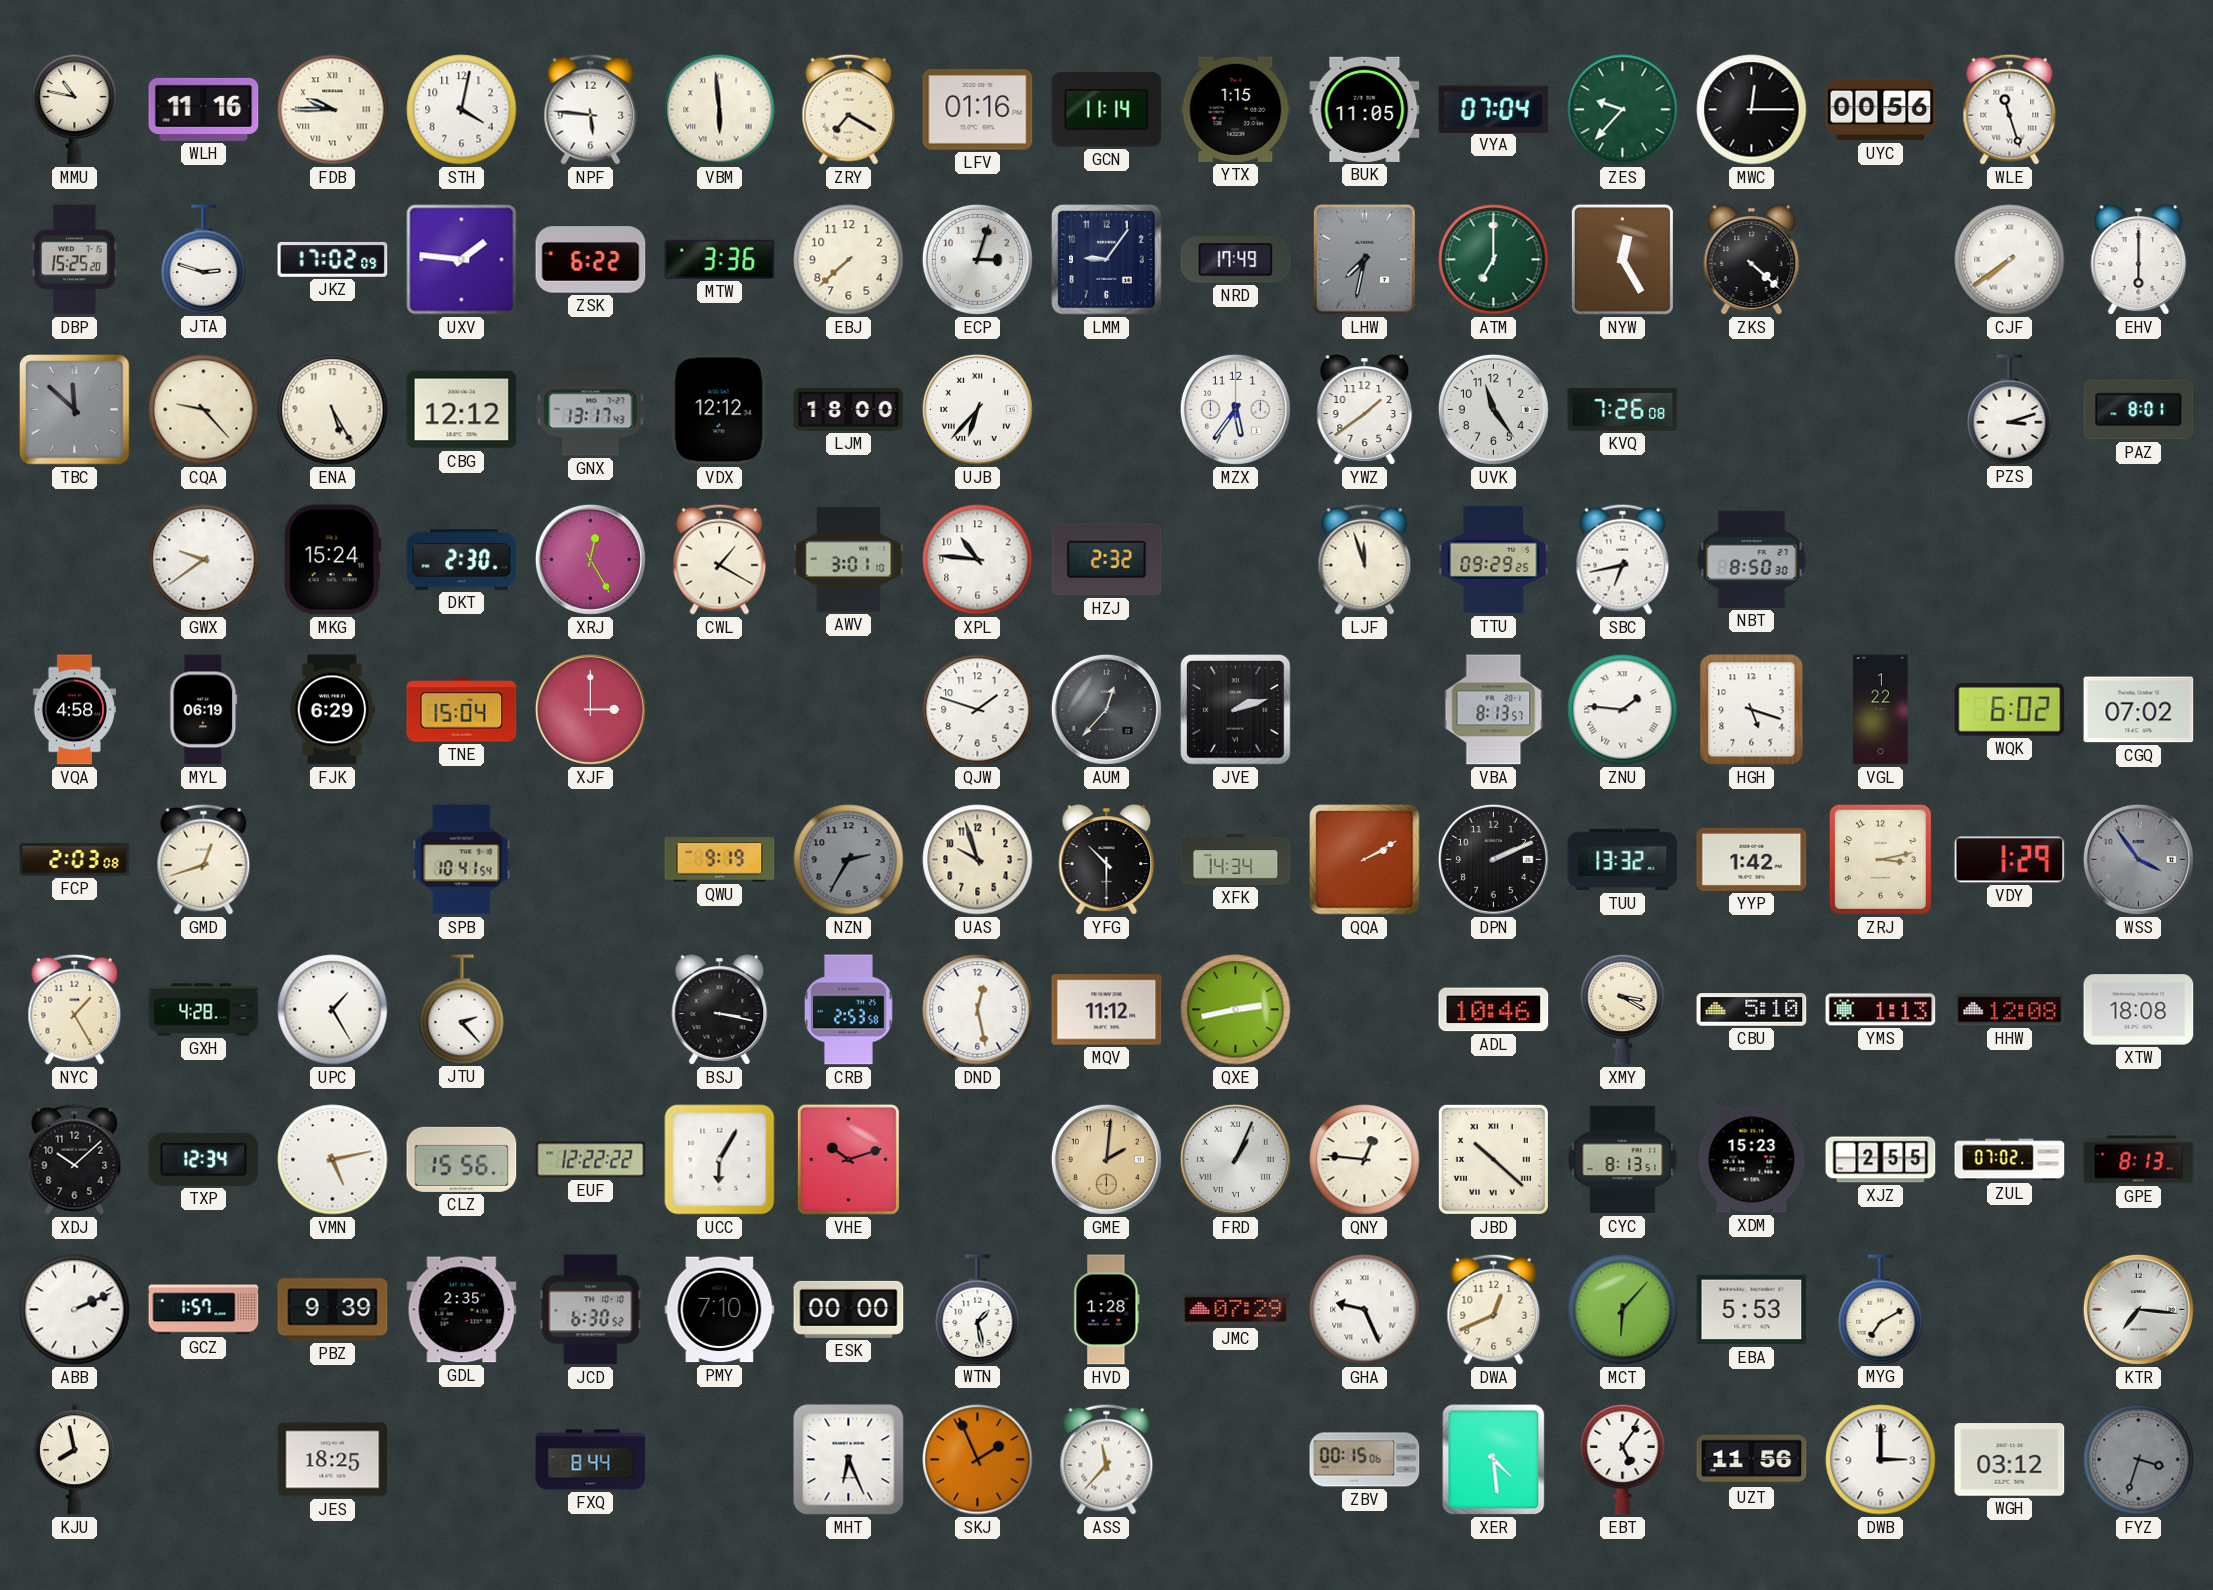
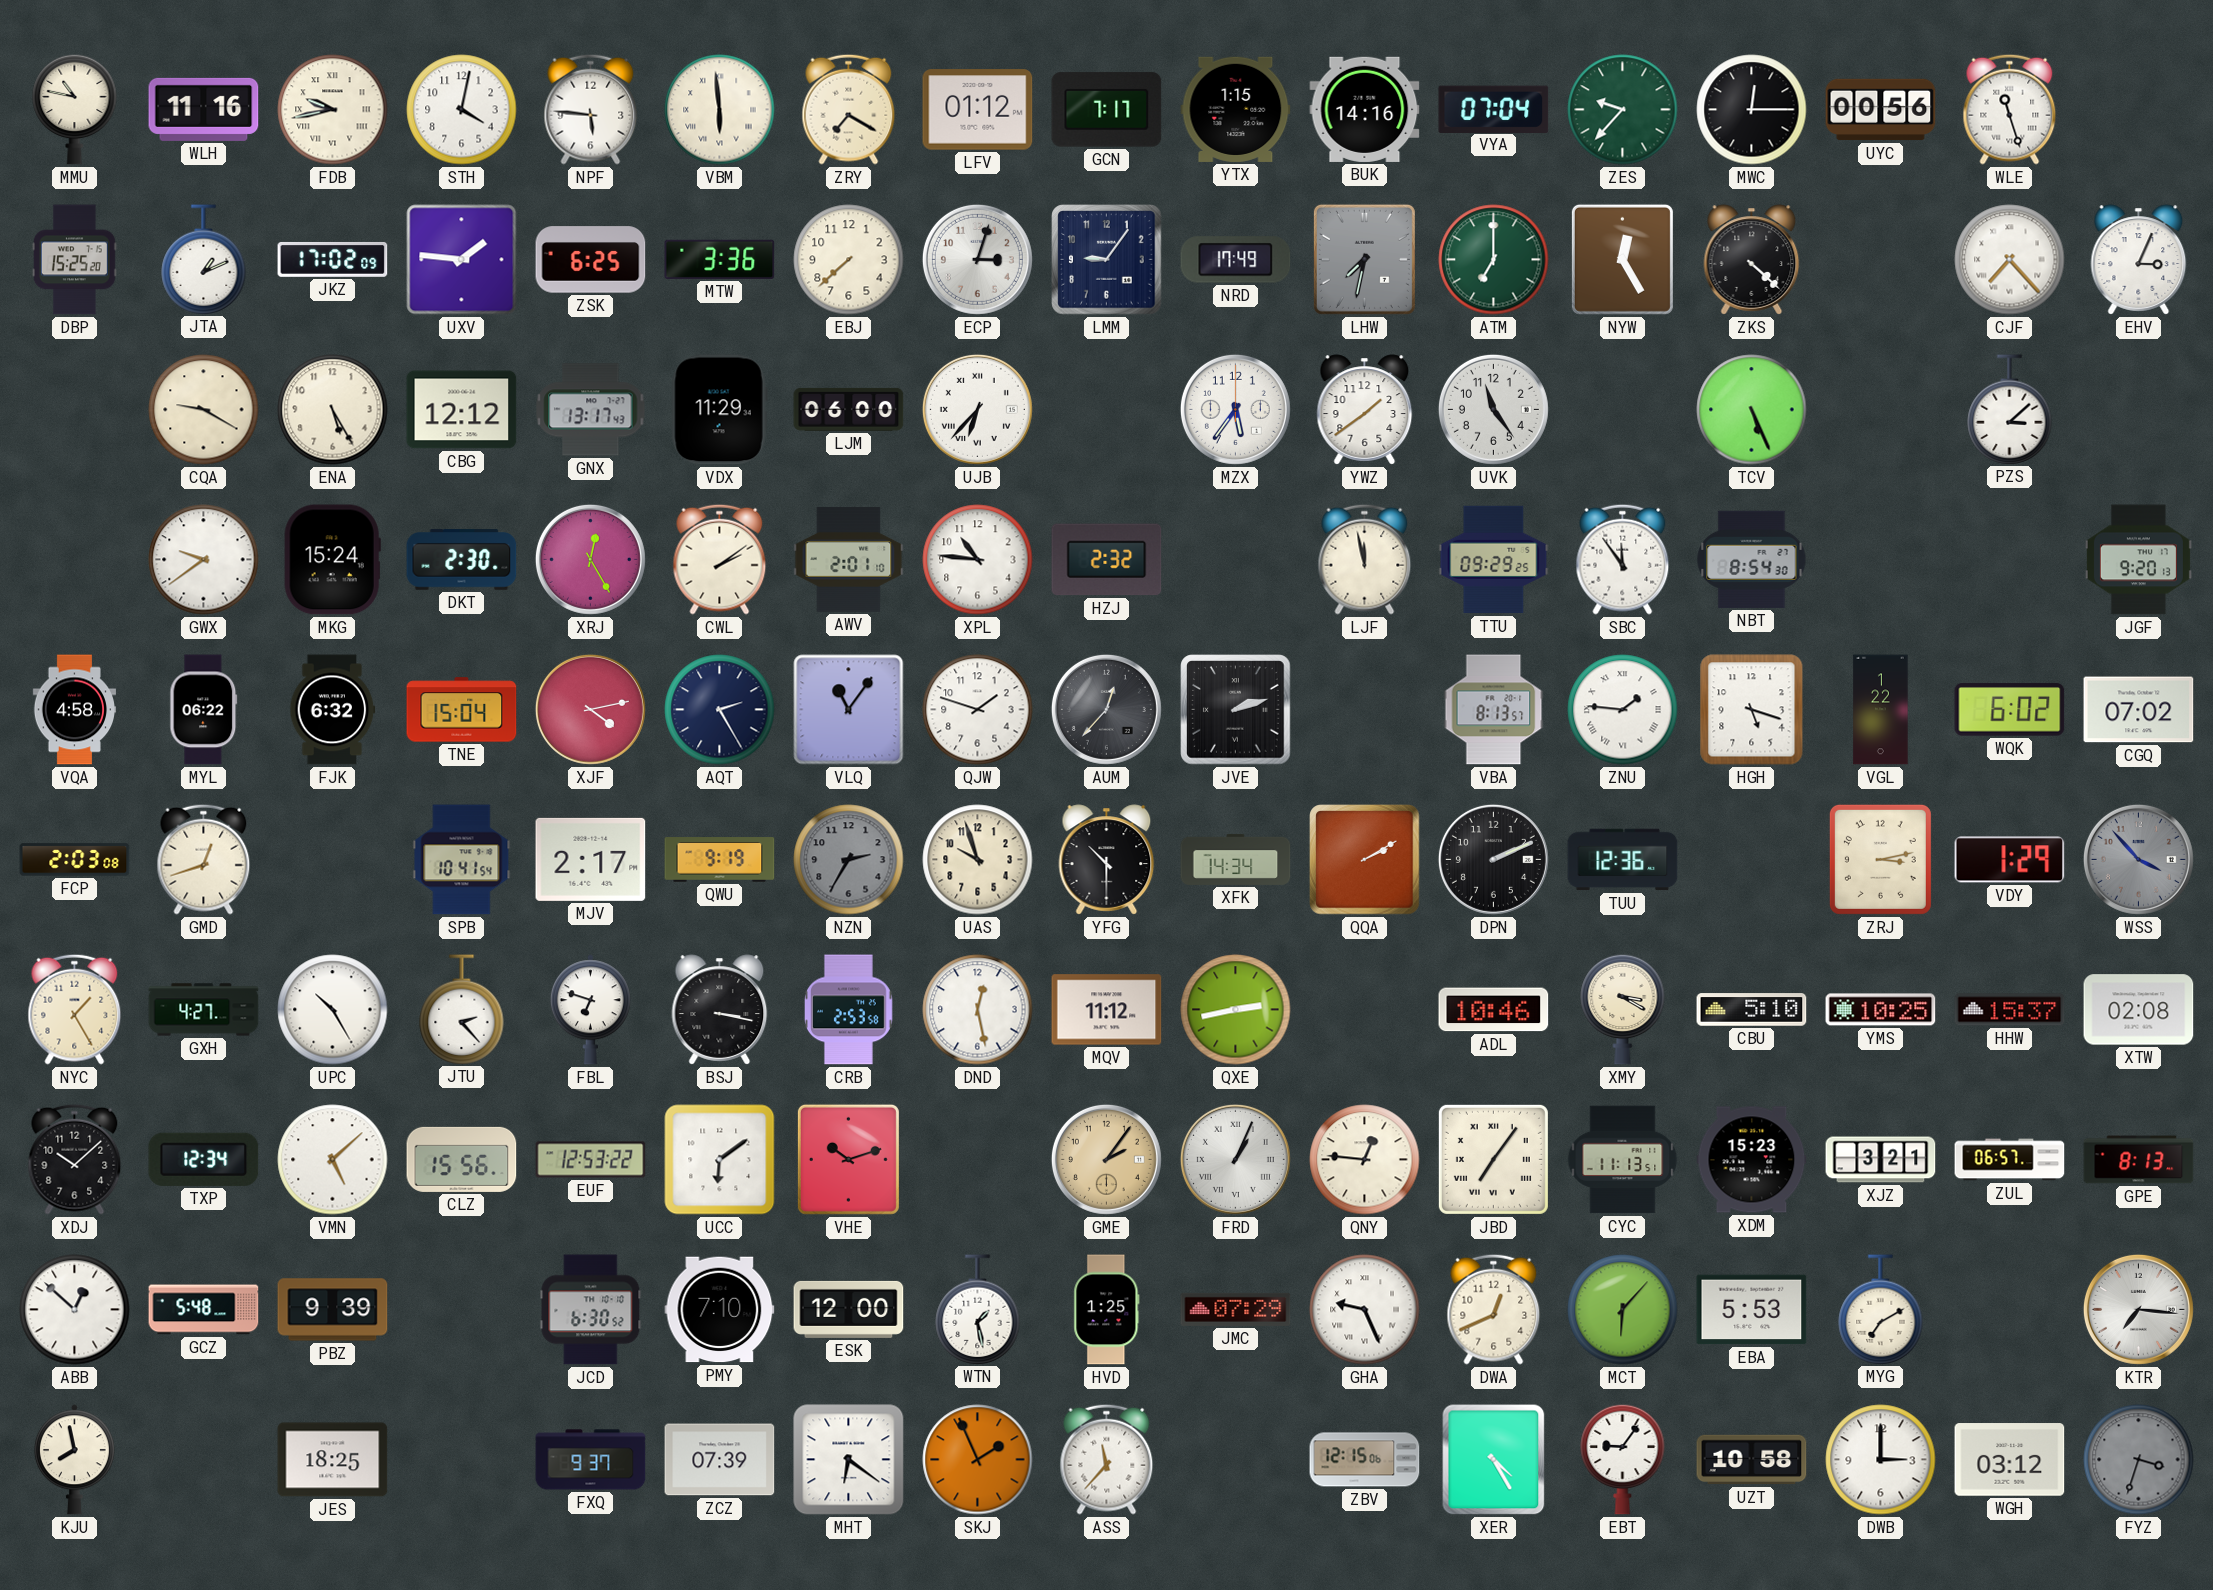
FDB: 9:45 -> 9:43 (333, 110)
LFV: 01:16 -> 01:12 (978, 110)
GCN: 11:14 -> 7:17 (1107, 110)
BUK: 11:05 -> 14:16 (1365, 109)
JTA: 2:48 -> 1:11 (204, 259)
ZSK: 6:22 -> 6:25 (591, 260)
CJF: 7:39 -> 7:23 (2010, 260)
EHV: 6:00 -> 3:04 (2139, 260)
TBC: 11:52 -> none (75, 410)
CQA: 9:23 -> 9:20 (204, 410)
VDX: 12:12 -> 11:29 (719, 410)
LJM: 18:00 -> 06:00 (849, 409)
KVQ: 7:26 -> none (1623, 409)
TCV: none -> 5:26 (1752, 410)
PZS: 3:12 -> 3:08 (2010, 409)
PAZ: 8:01 -> none (2139, 410)
CWL: 1:20 -> 2:09 (720, 559)
AWV: 3:01 -> 2:01 (849, 560)
LJF: 11:57 -> 11:58 (1365, 559)
SBC: 6:43 -> 11:54 (1623, 559)
NBT: 8:50 -> 8:54 (1752, 559)
JGF: none -> 9:20 (2138, 560)
MYL: 06:19 -> 06:22 (204, 710)
FJK: 6:29 -> 6:32 (333, 710)
XJF: 3:00 -> 4:13 (590, 709)
AQT: none -> 2:25 (720, 710)
VLQ: none -> 11:06 (849, 710)
MJV: none -> 2:17 (591, 859)
TUU: 13:32 -> 12:36 (1623, 860)
YYP: 1:42 -> none (1752, 859)
WSS: 3:54 -> 3:53 (2138, 859)
GXH: 4:28 -> 4:27 (204, 1010)
UPC: 1:25 -> 10:25 (333, 1010)
FBL: none -> 6:48 (590, 1010)
YMS: 1:13 -> 10:25 (1881, 1010)
HHW: 12:08 -> 15:37 (2010, 1010)
XTW: 18:08 -> 02:08 (2139, 1010)
VMN: 5:13 -> 5:08 (333, 1160)
EUF: 12:22 -> 12:53 (591, 1160)
UCC: 6:05 -> 6:09 (720, 1160)
GME: 2:01 -> 2:06 (1106, 1159)
JBD: 10:22 -> 7:06 (1493, 1159)
CYC: 8:13 -> 11:13 (1623, 1160)
XJZ: 2:55 -> 3:21 (1881, 1160)
ZUL: 07:02 -> 06:57 (2010, 1160)
ABB: 2:11 -> 12:52 (75, 1310)
GCZ: 1:57 -> 5:48 (204, 1310)
GDL: 2:35 -> none (462, 1310)
ESK: 00:00 -> 12:00 (849, 1309)
HVD: 1:28 -> 1:25 (1107, 1310)
FXQ: 8:44 -> 9:37 (591, 1460)
ZCZ: none -> 07:39 (720, 1460)
MHT: 6:26 -> 6:21 (849, 1460)
ZBV: 00:15 -> 12:15 (1365, 1460)
XER: 4:29 -> 4:25 (1494, 1460)
EBT: 5:06 -> 9:06 (1623, 1459)
UZT: 11:56 -> 10:58 (1752, 1460)
